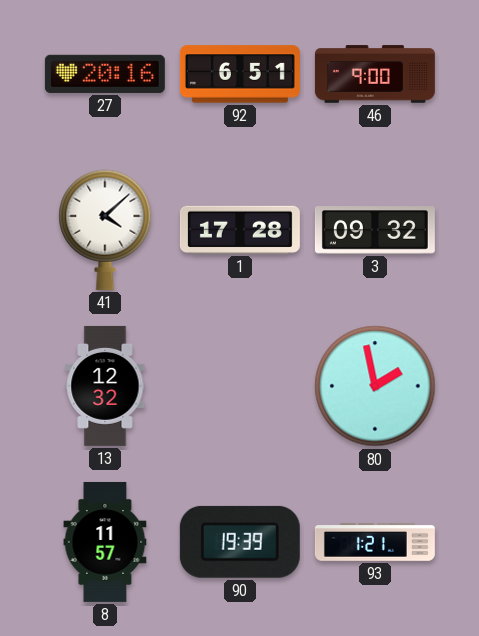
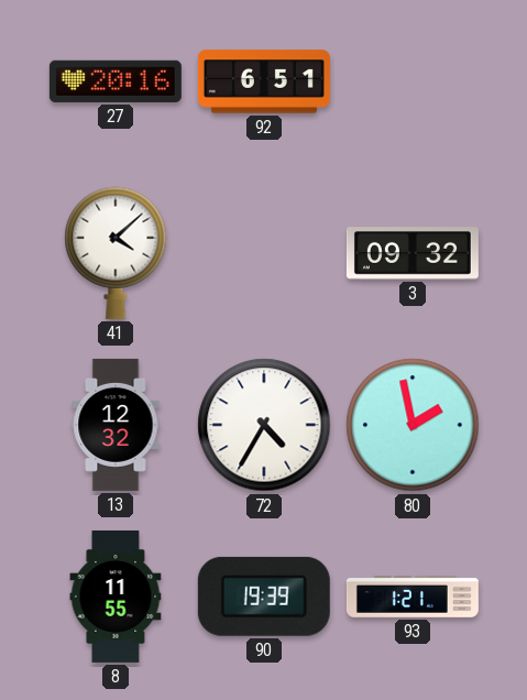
46: 9:00 -> none (375, 74)
1: 17:28 -> none (240, 230)
72: none -> 4:35 (264, 425)
8: 11:57 -> 11:55 (116, 597)
